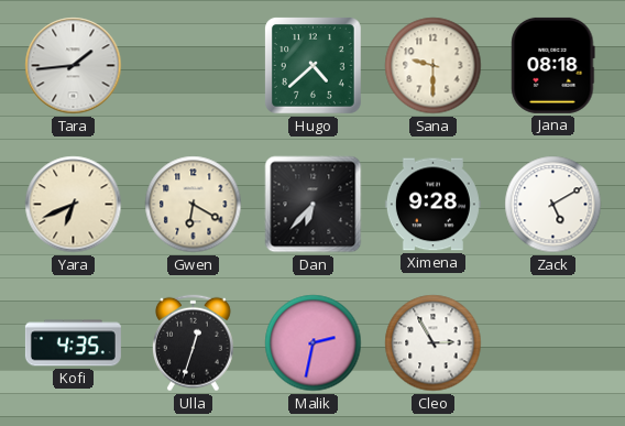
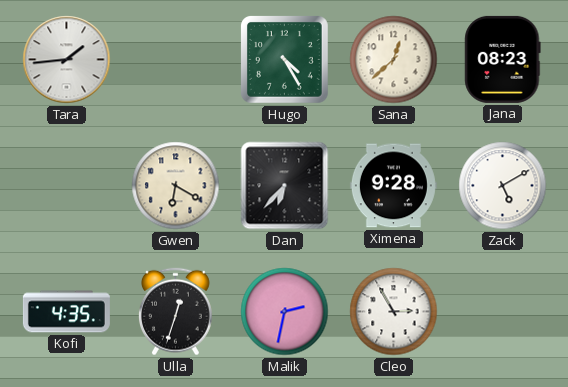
Hugo: 4:38 -> 4:25 (285, 60)
Sana: 9:30 -> 12:38 (394, 60)
Jana: 08:18 -> 08:23 (503, 59)
Yara: 6:41 -> none (74, 205)
